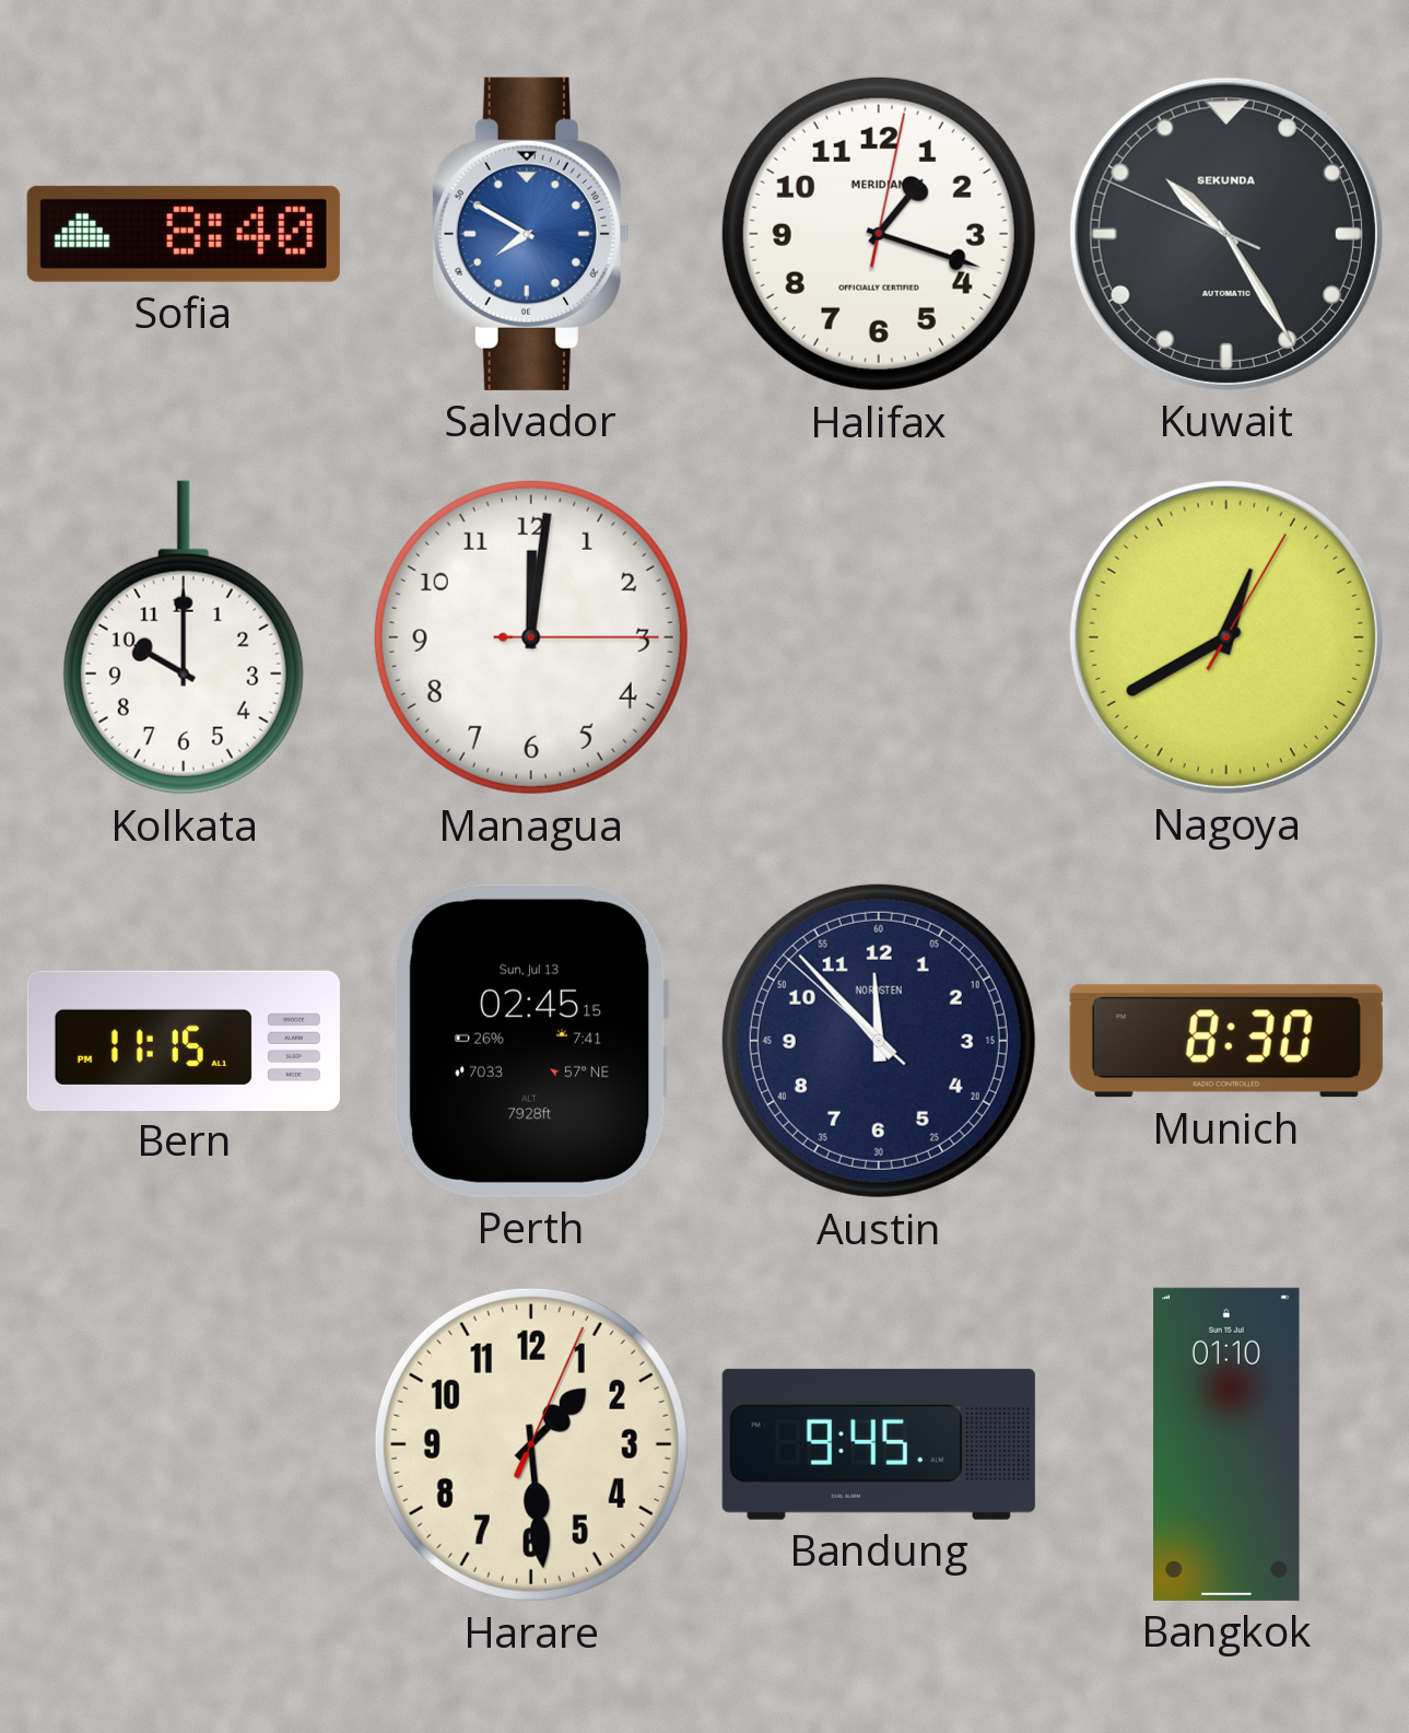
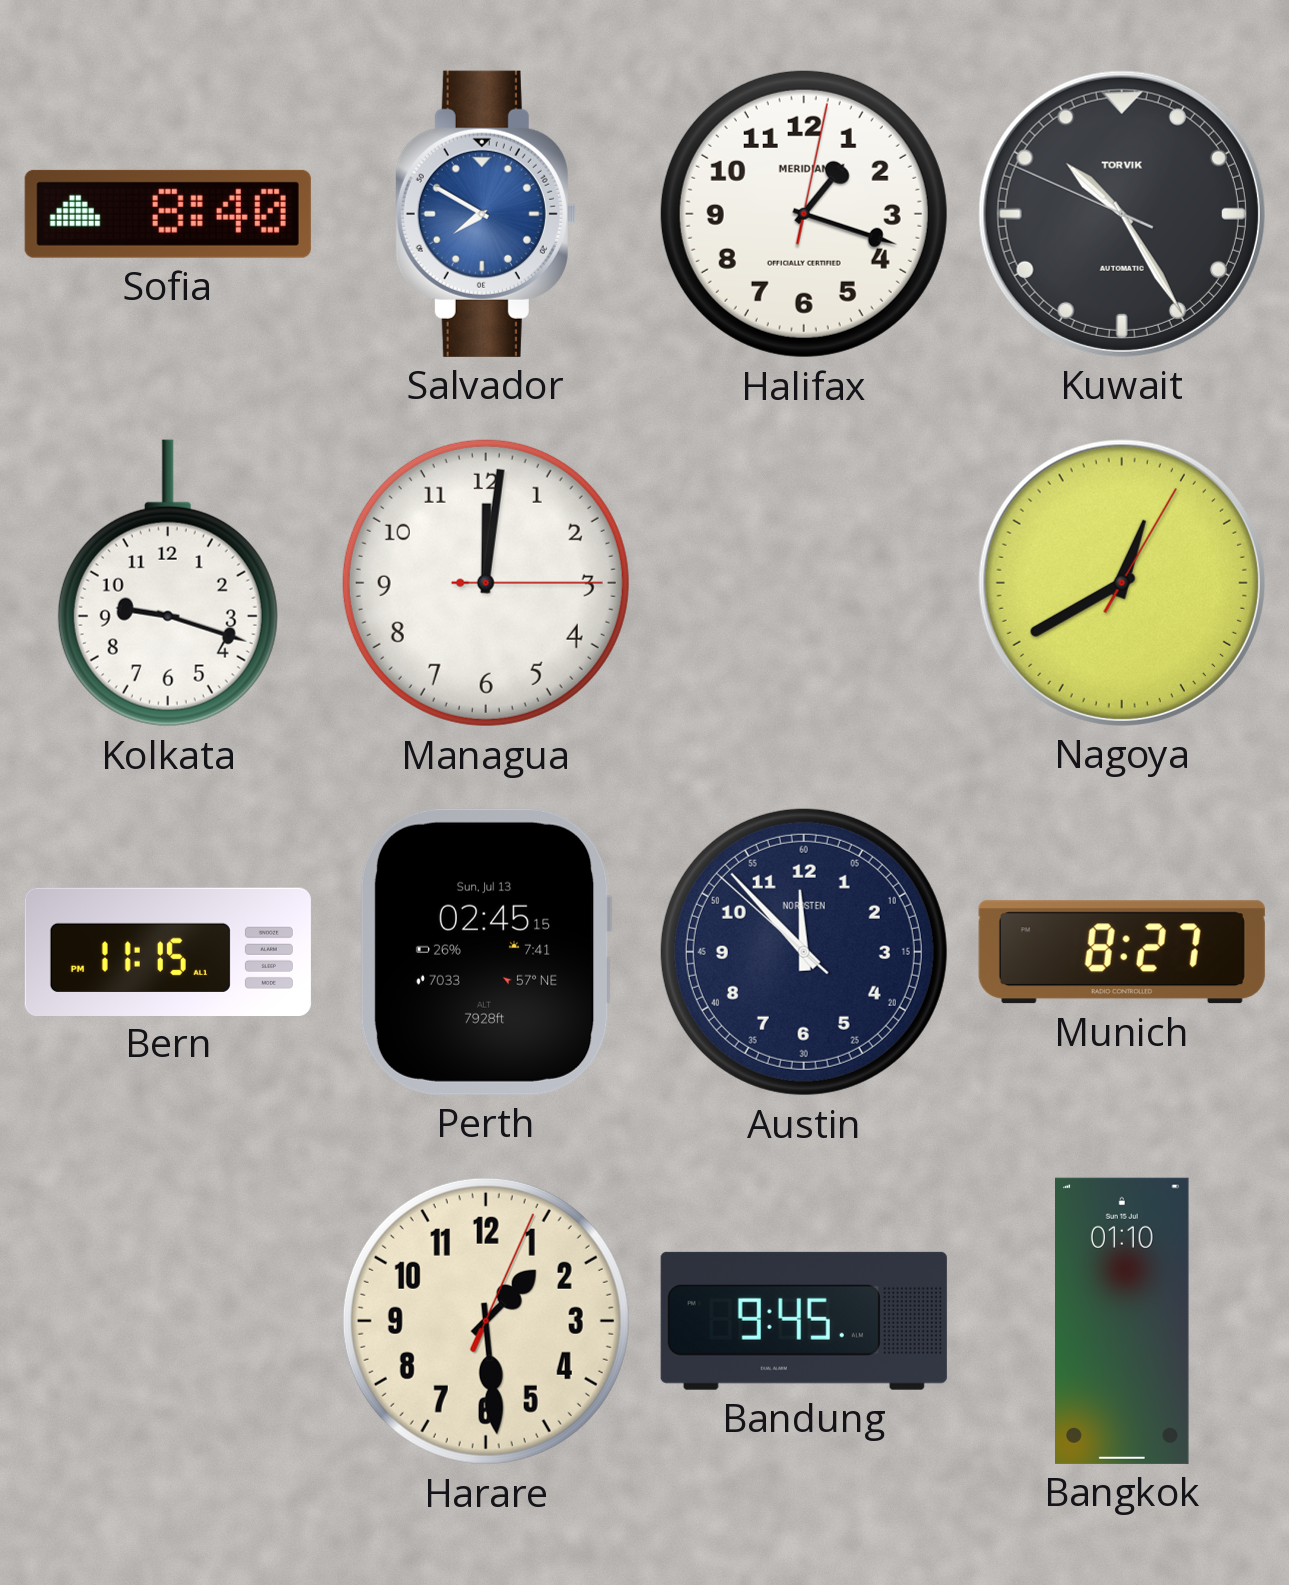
Kuwait brand: SEKUNDA -> TORVIK (1122, 214)
Kolkata: 10:00 -> 9:18 (168, 583)
Munich: 8:30 -> 8:27 (1122, 952)
